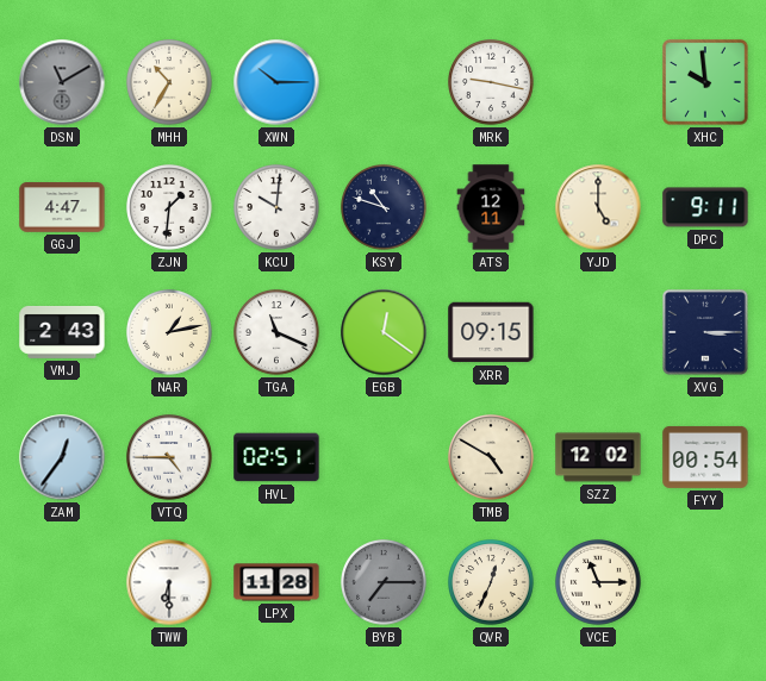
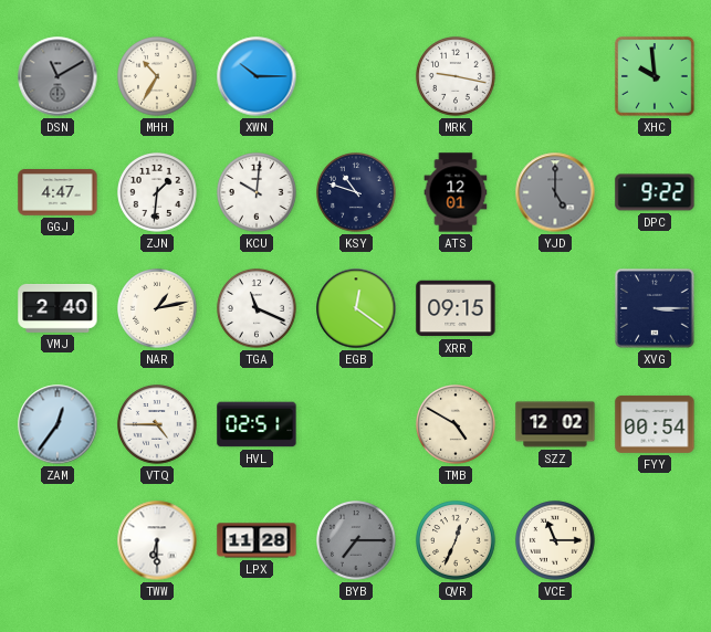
ATS: 12:11 -> 12:01 (456, 192)
YJD dial: cream -> grey (555, 192)
DPC: 9:11 -> 9:22 (655, 192)
VMJ: 2:43 -> 2:40 (57, 308)
